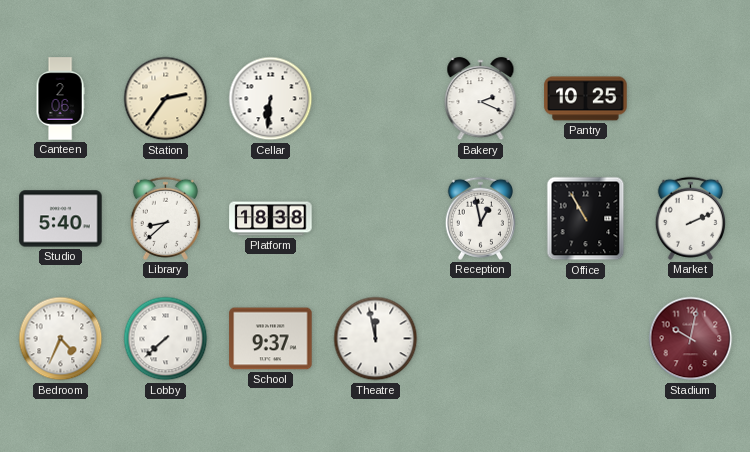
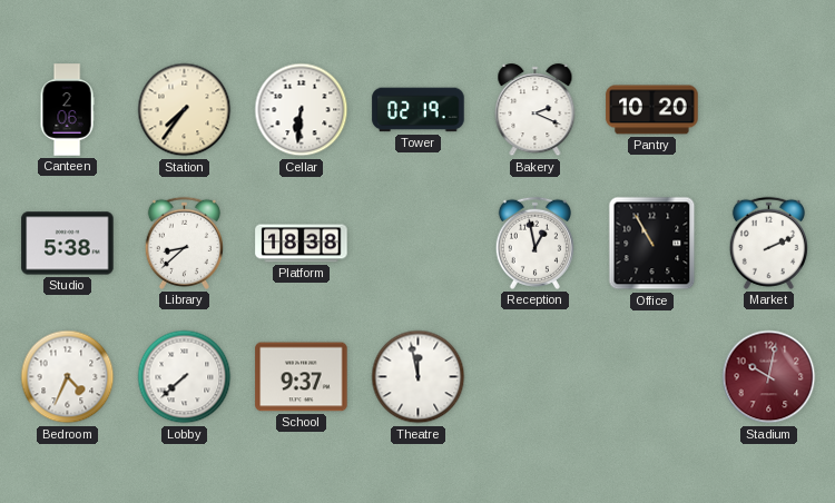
Station: 2:36 -> 7:36 (185, 110)
Tower: none -> 02:19 (419, 110)
Pantry: 10:25 -> 10:20 (652, 110)
Studio: 5:40 -> 5:38 (68, 244)
